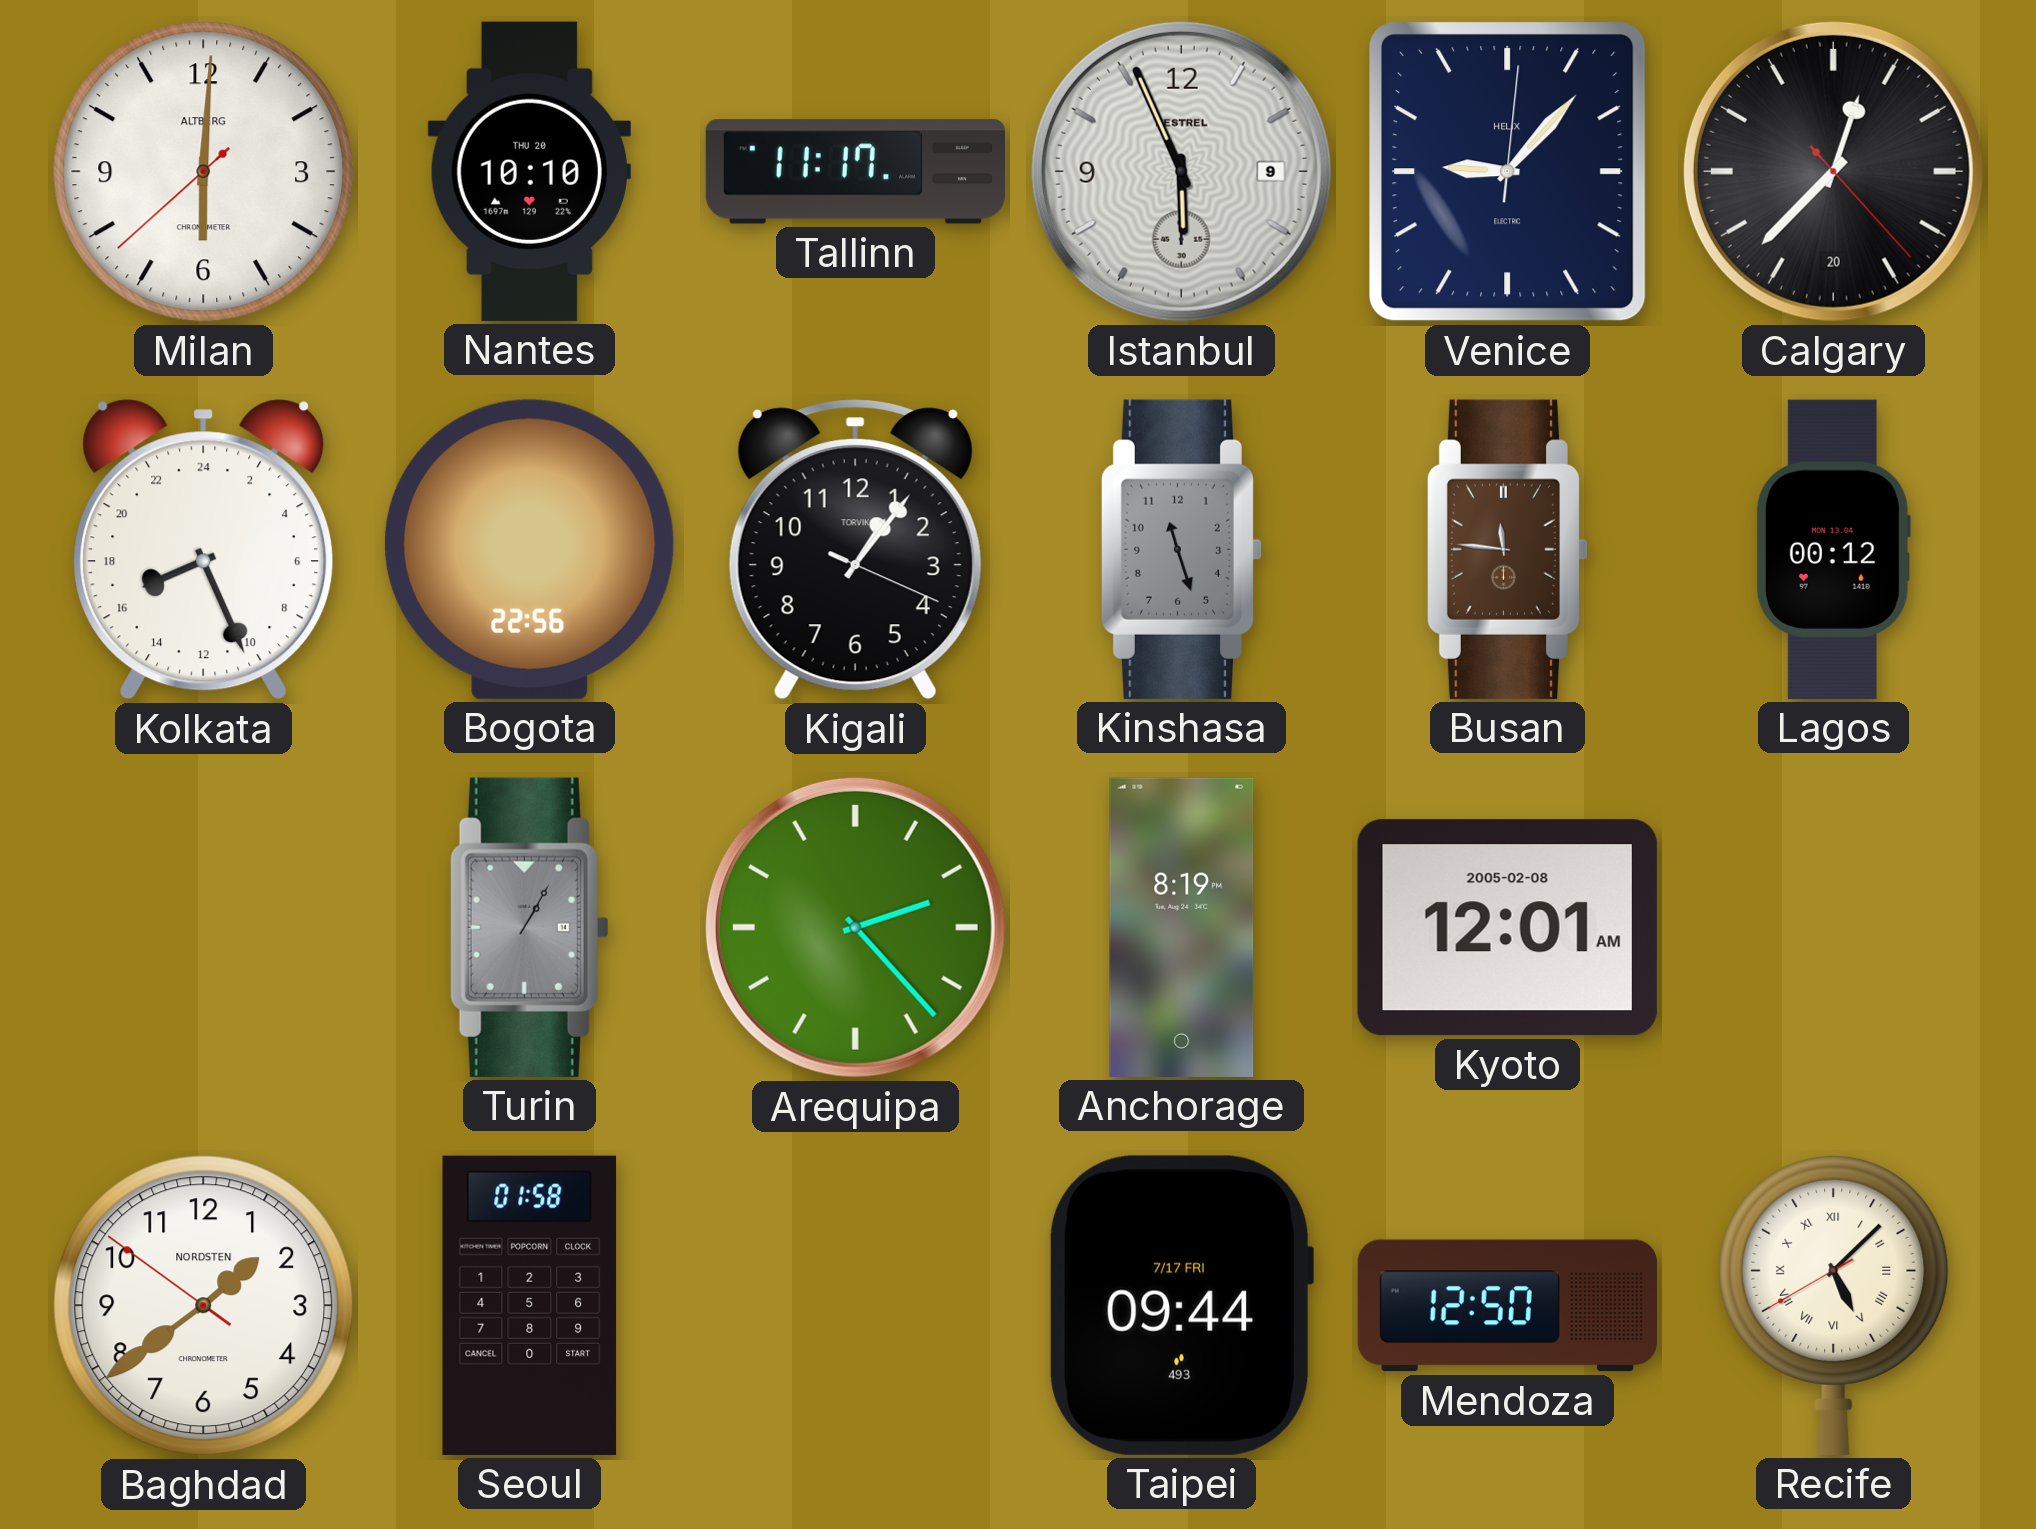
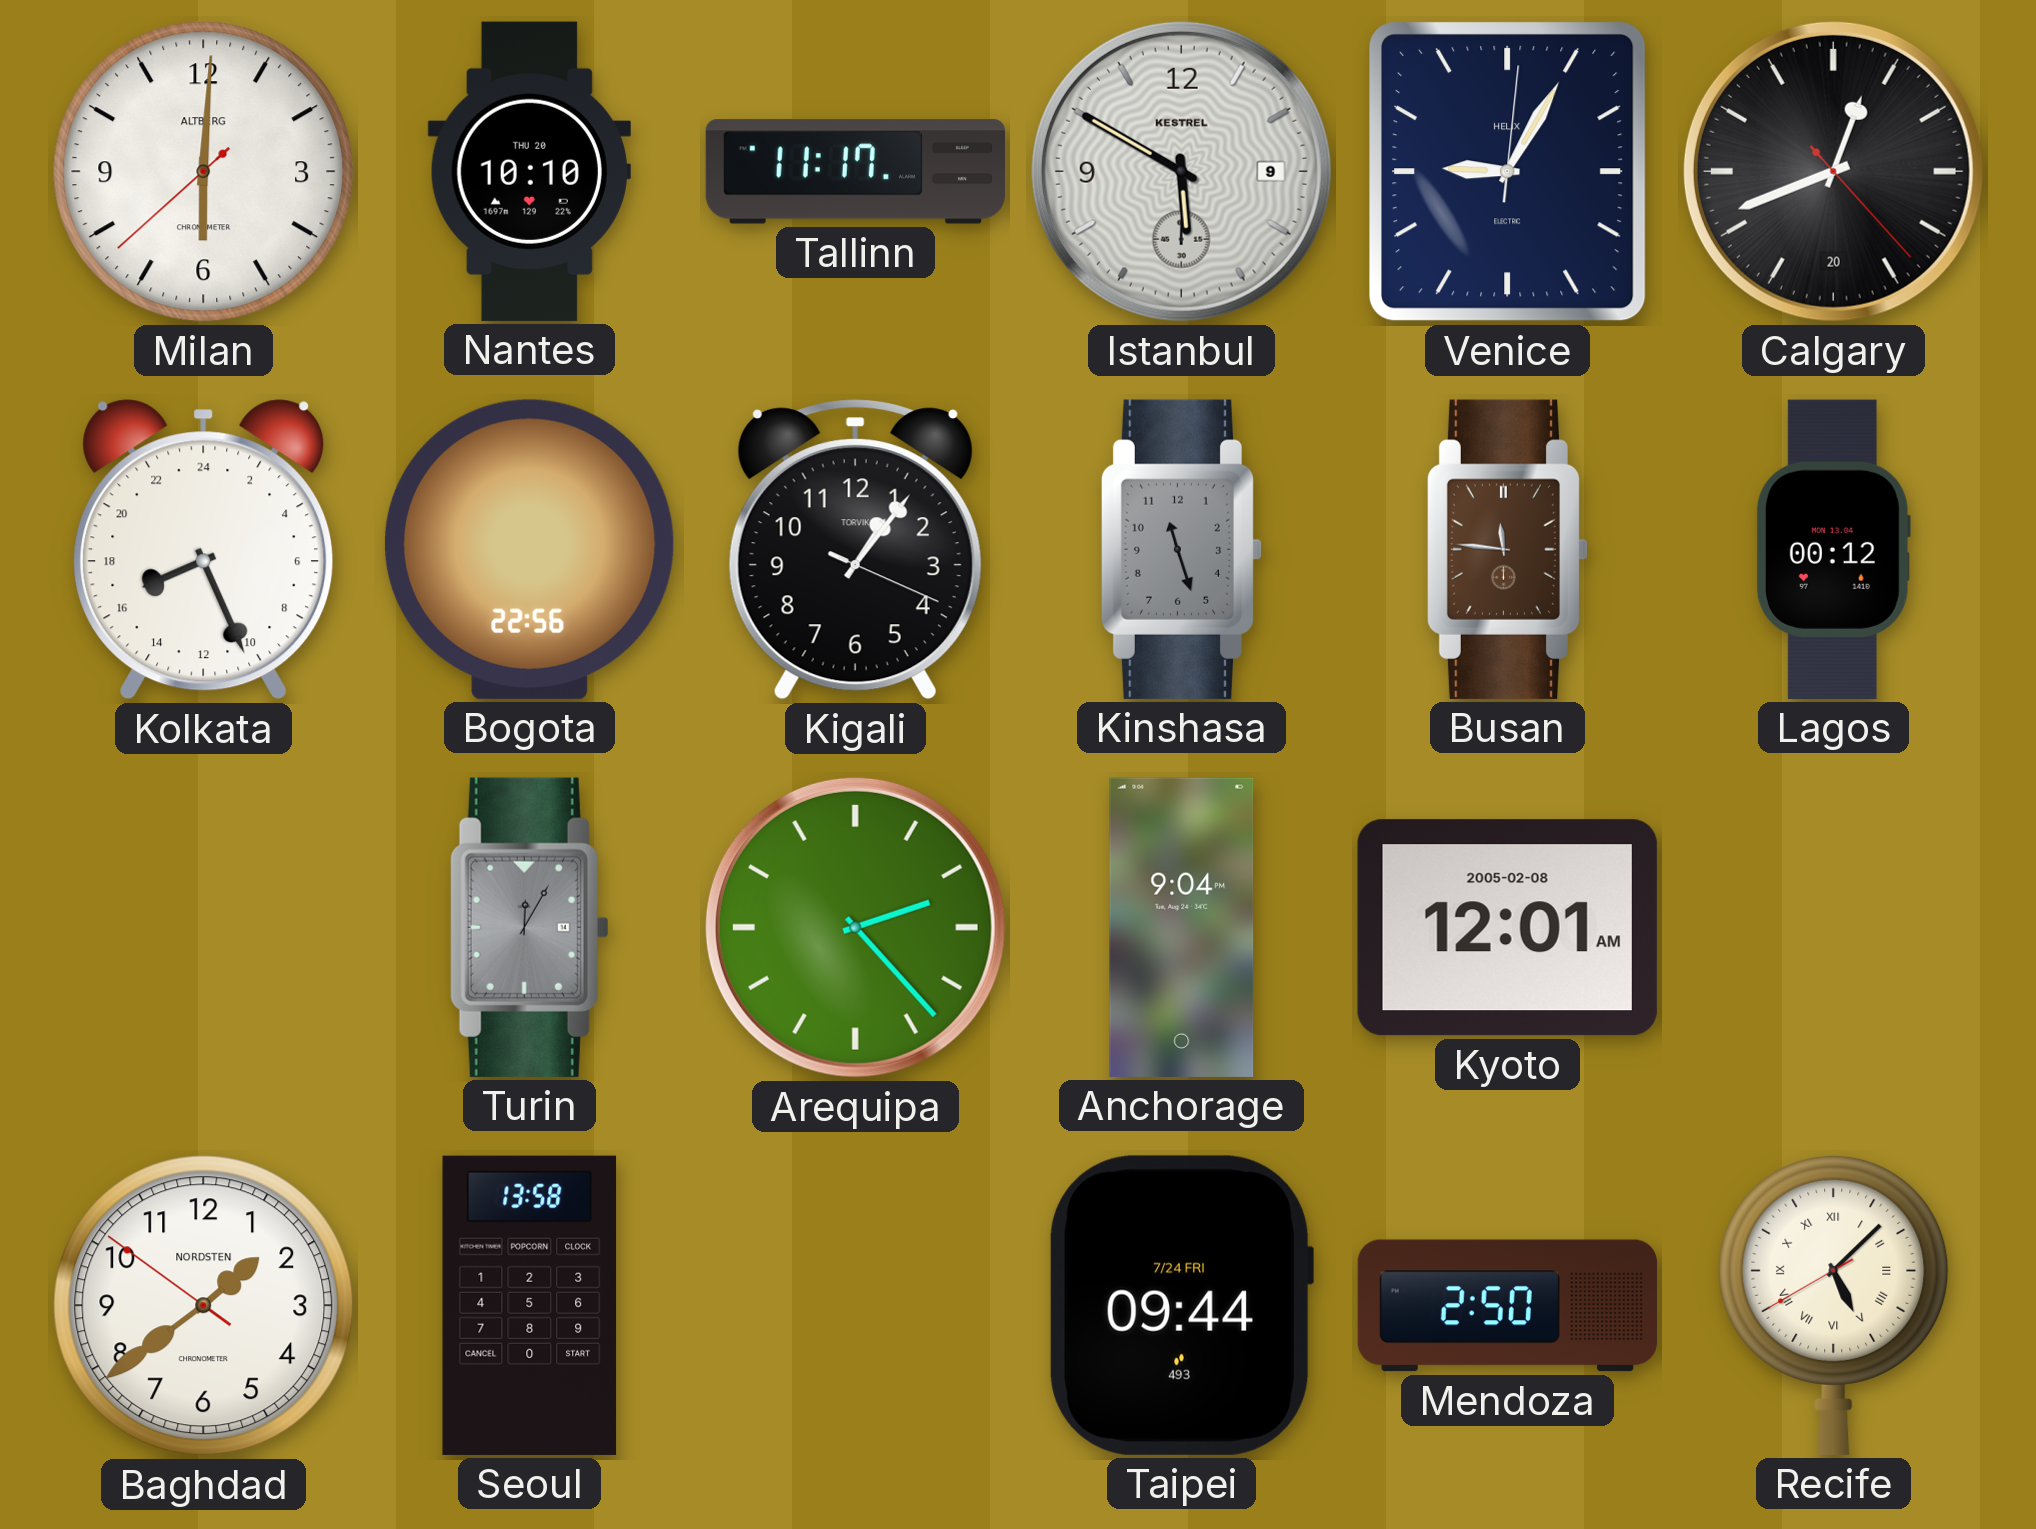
Istanbul: 5:56 -> 5:50 (1181, 171)
Venice: 9:07 -> 9:05 (1508, 171)
Calgary: 12:37 -> 12:41 (1833, 171)
Turin: 1:05 -> 12:05 (529, 927)
Anchorage: 8:19 -> 9:04 (1182, 927)
Seoul: 01:58 -> 13:58 (530, 1305)
Taipei date: 7/17 FRI -> 7/24 FRI (1182, 1305)
Mendoza: 12:50 -> 2:50 (1507, 1306)
